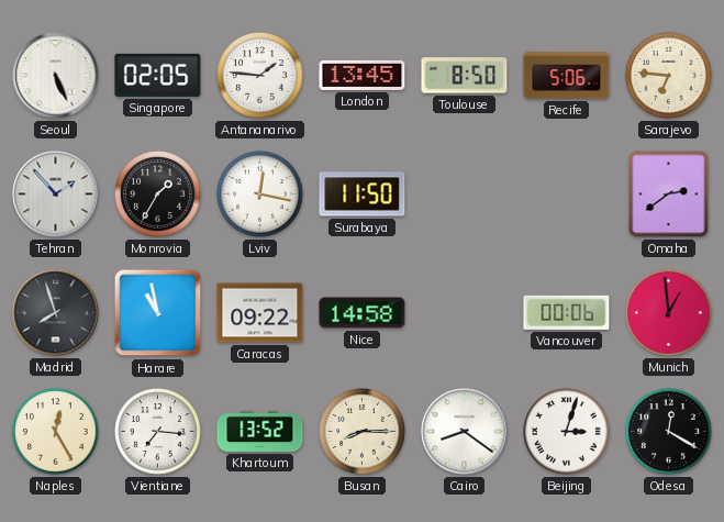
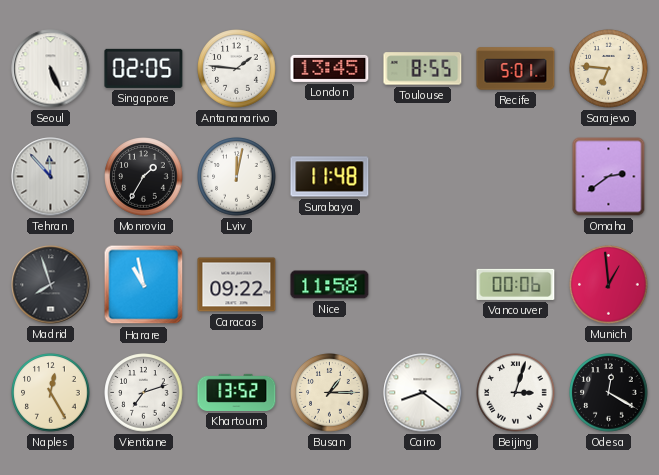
Toulouse: 8:50 -> 8:55 (423, 69)
Recife: 5:06 -> 5:01 (516, 69)
Tehran: 1:53 -> 11:53 (51, 177)
Lviv: 12:17 -> 12:02 (237, 177)
Surabaya: 11:50 -> 11:48 (330, 177)
Nice: 14:58 -> 11:58 (330, 285)
Vientiane: 7:16 -> 7:12 (144, 393)
Busan: 8:15 -> 1:15 (330, 393)
